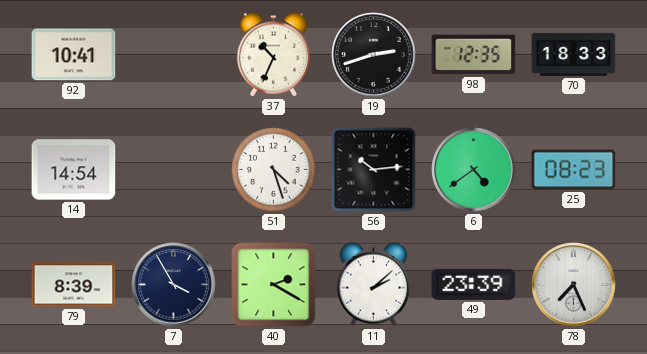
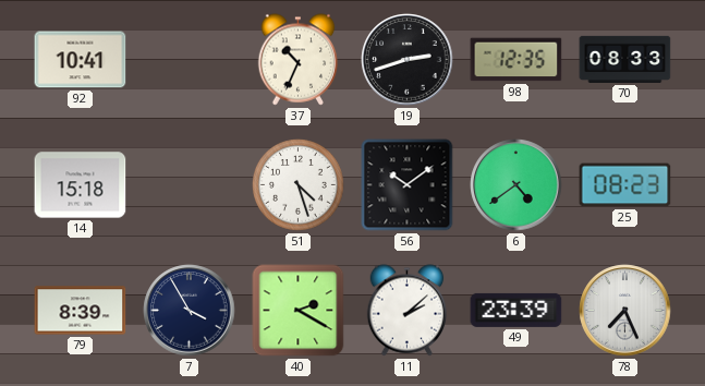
70: 18:33 -> 08:33 (625, 59)
14: 14:54 -> 15:18 (81, 185)
56: 10:14 -> 10:09 (408, 185)
